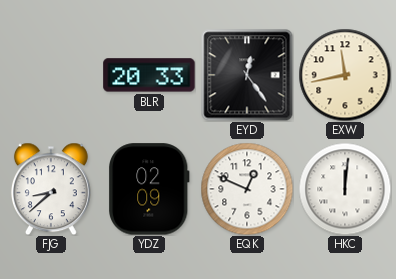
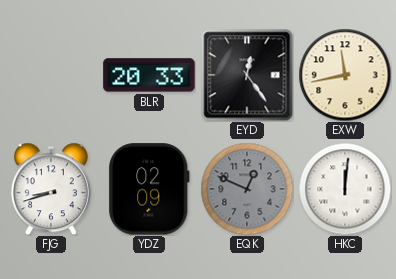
FJG: 8:38 -> 8:42 (51, 189)
EQK dial: white -> grey (247, 189)
